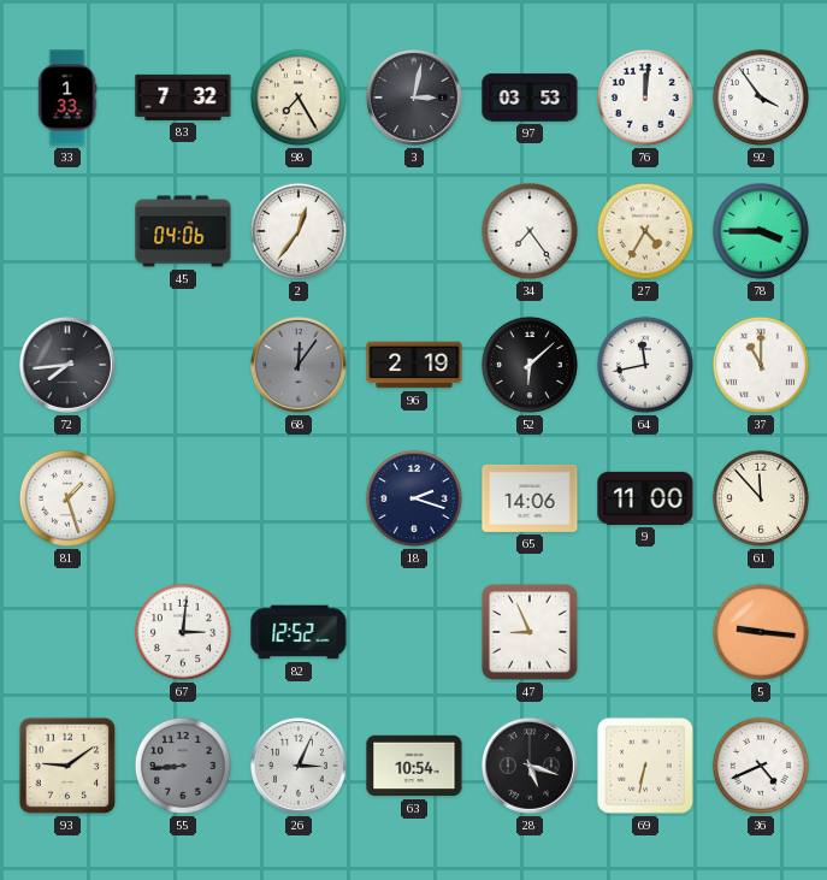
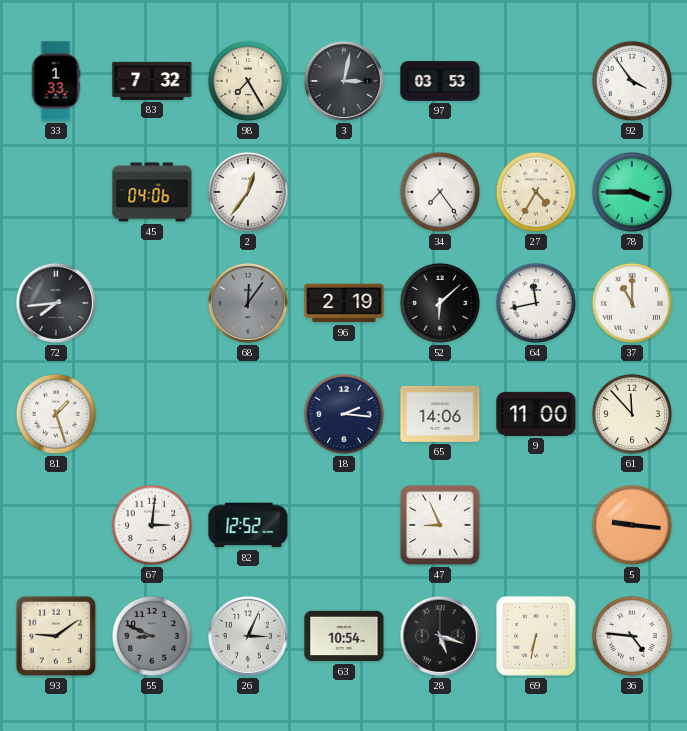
76: 12:01 -> none (645, 98)
18: 2:18 -> 2:16 (344, 414)
55: 8:44 -> 8:49 (152, 636)
36: 4:41 -> 4:46 (632, 636)
